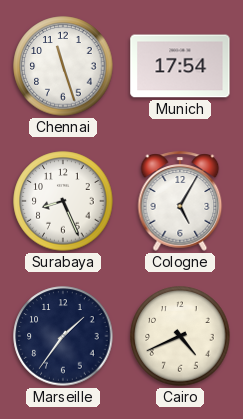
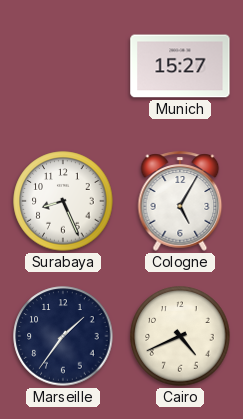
Chennai: 11:27 -> none (63, 66)
Munich: 17:54 -> 15:27 (180, 66)
